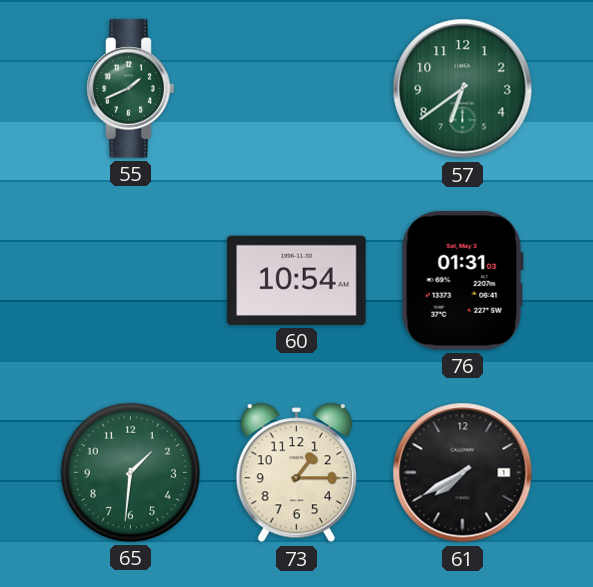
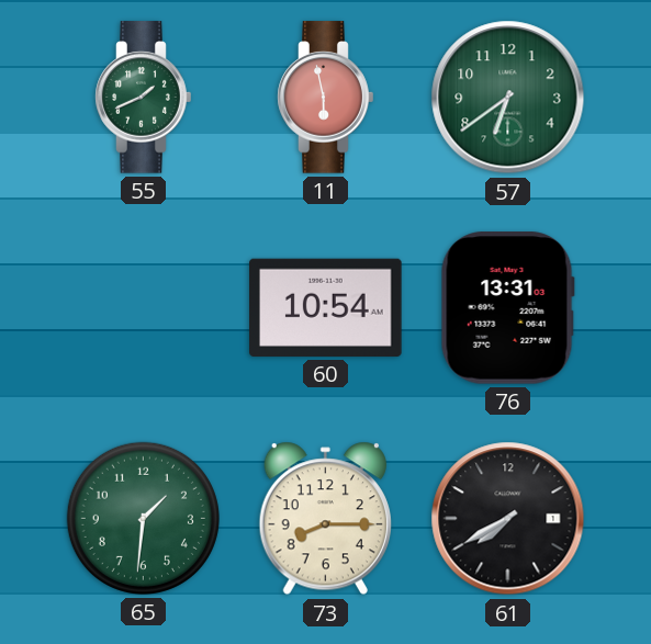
11: none -> 5:58 (326, 98)
76: 01:31 -> 13:31 (507, 308)
73: 1:15 -> 8:15 (325, 519)
